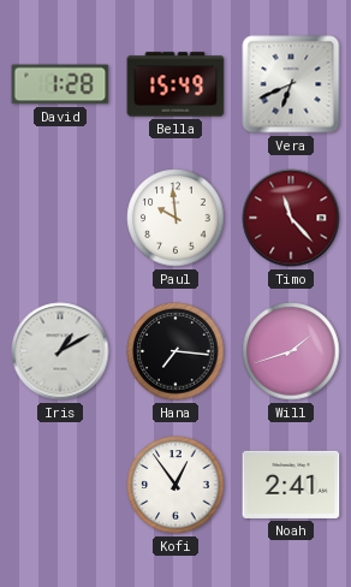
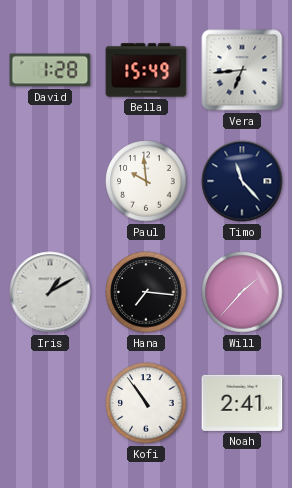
Vera: 6:41 -> 6:44 (242, 70)
Timo dial: burgundy -> navy (242, 181)
Will: 1:42 -> 1:37 (242, 292)
Kofi: 12:54 -> 10:54 (146, 403)
